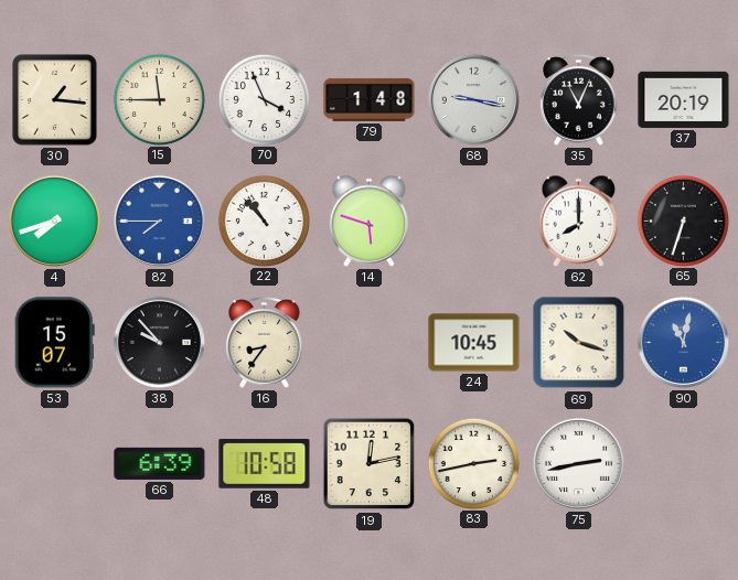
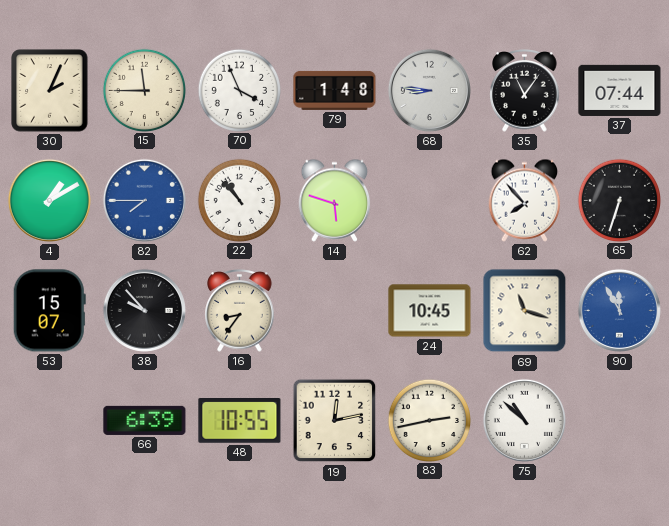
30: 1:16 -> 2:04 (50, 91)
68: 9:17 -> 8:46 (429, 90)
35: 11:04 -> 11:06 (525, 91)
37: 20:19 -> 07:44 (620, 90)
4: 7:42 -> 1:10 (49, 200)
62: 8:00 -> 7:53 (525, 200)
69: 10:18 -> 11:18 (525, 311)
90: 11:02 -> 11:55 (619, 310)
48: 10:58 -> 10:55 (240, 421)
75: 2:43 -> 10:52 (524, 420)
